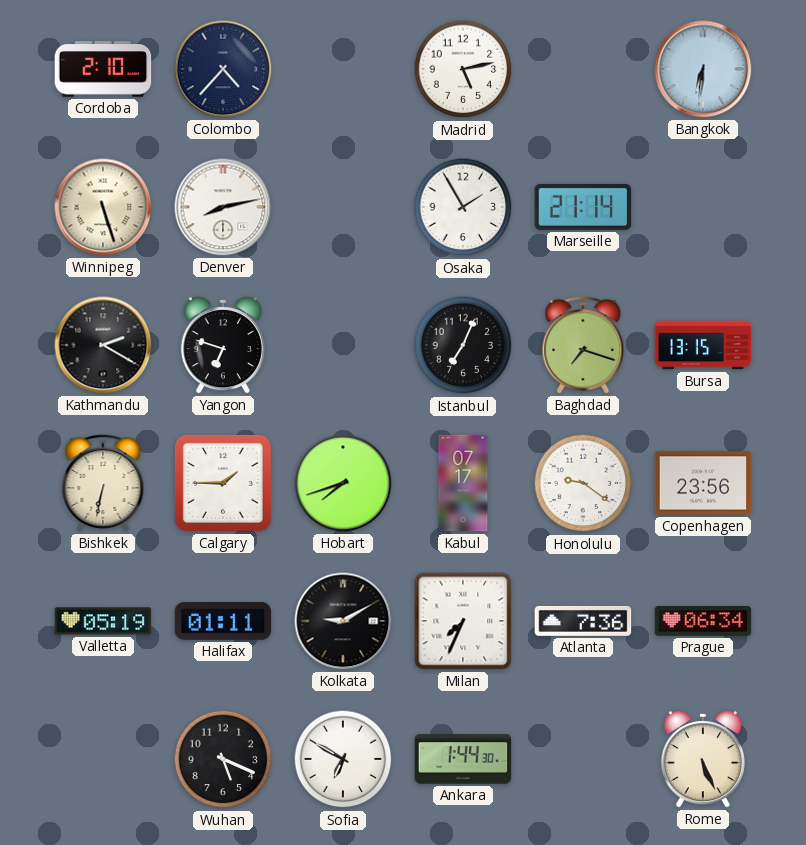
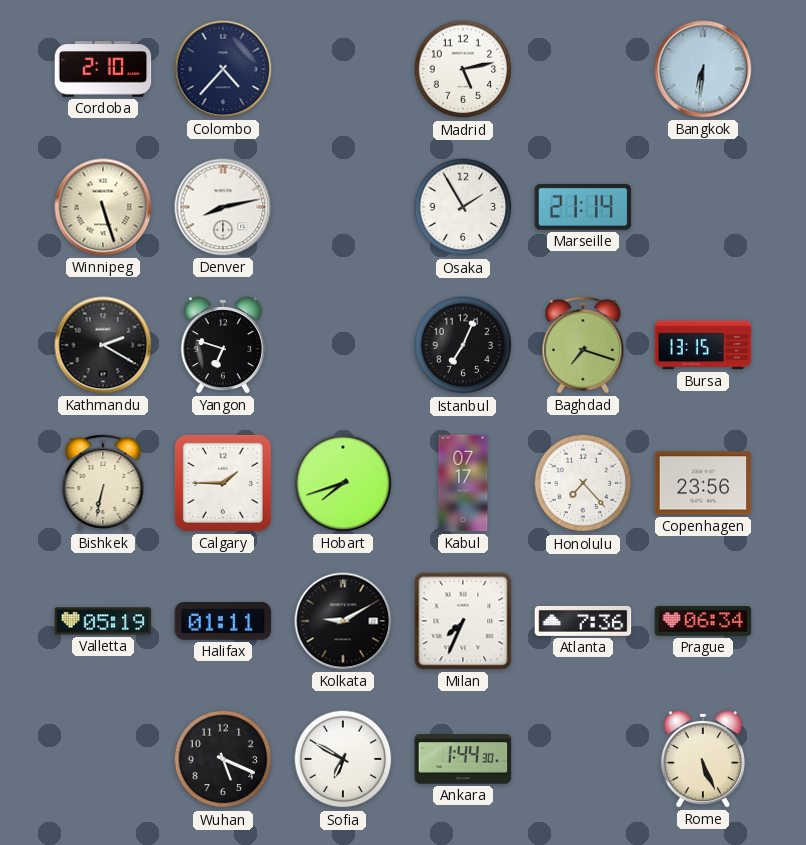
Honolulu: 9:21 -> 7:23 (583, 483)
